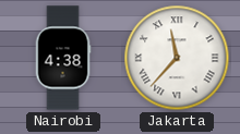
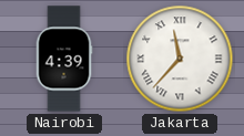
Nairobi: 4:38 -> 4:39 (64, 59)
